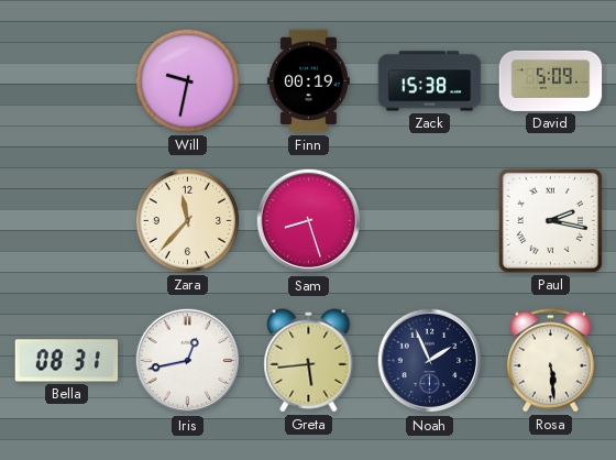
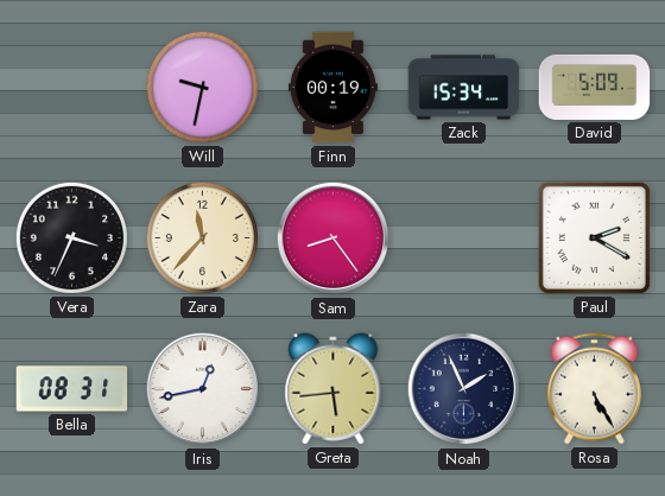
Zack: 15:38 -> 15:34 (464, 88)
Vera: none -> 3:34 (71, 237)
Sam: 8:27 -> 8:24 (334, 239)
Paul: 2:17 -> 2:20 (594, 237)
Rosa: 5:29 -> 5:25 (594, 389)
